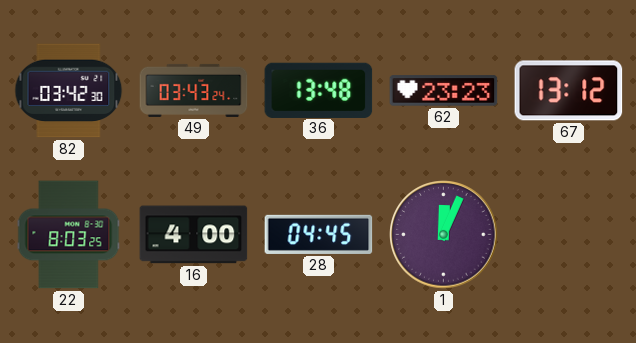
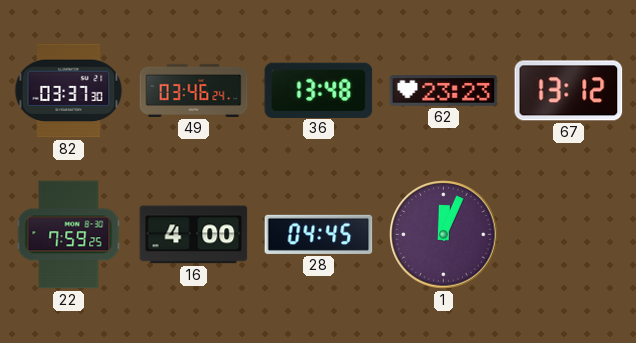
82: 03:42 -> 03:37 (69, 91)
49: 03:43 -> 03:46 (194, 90)
22: 8:03 -> 7:59 (69, 235)
